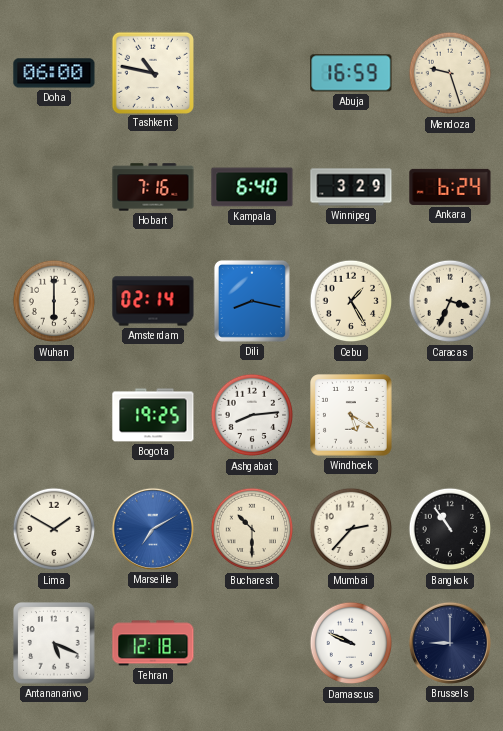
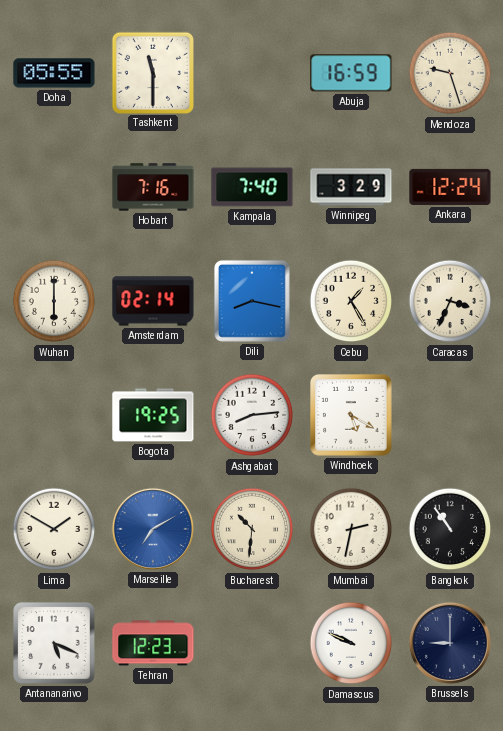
Doha: 06:00 -> 05:55 (54, 73)
Tashkent: 10:47 -> 11:30 (152, 72)
Kampala: 6:40 -> 7:40 (252, 187)
Ankara: 6:24 -> 12:24 (450, 187)
Bucharest: 10:30 -> 10:31 (252, 529)
Mumbai: 2:37 -> 2:32 (351, 529)
Tehran: 12:18 -> 12:23 (153, 643)
